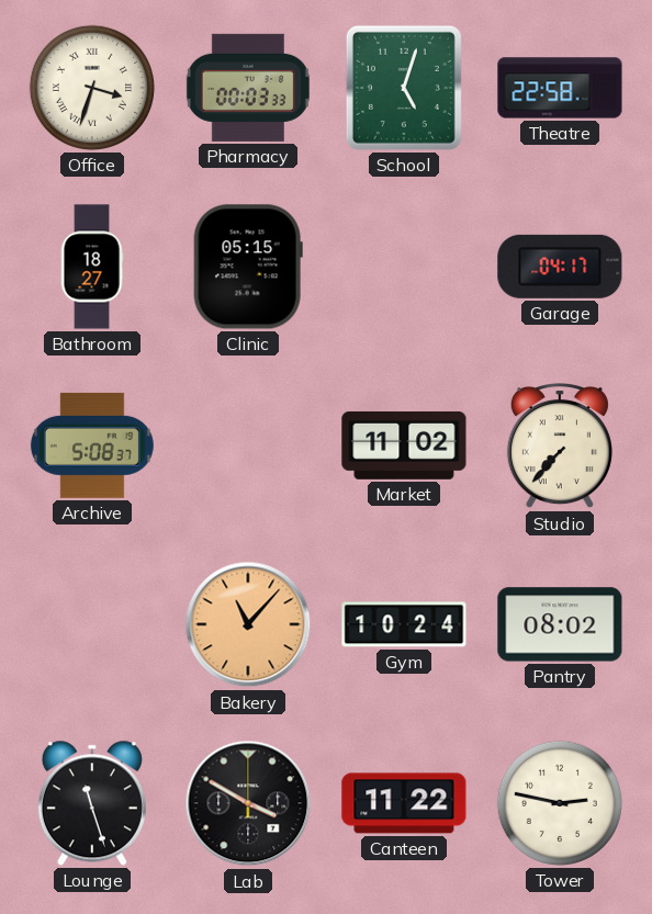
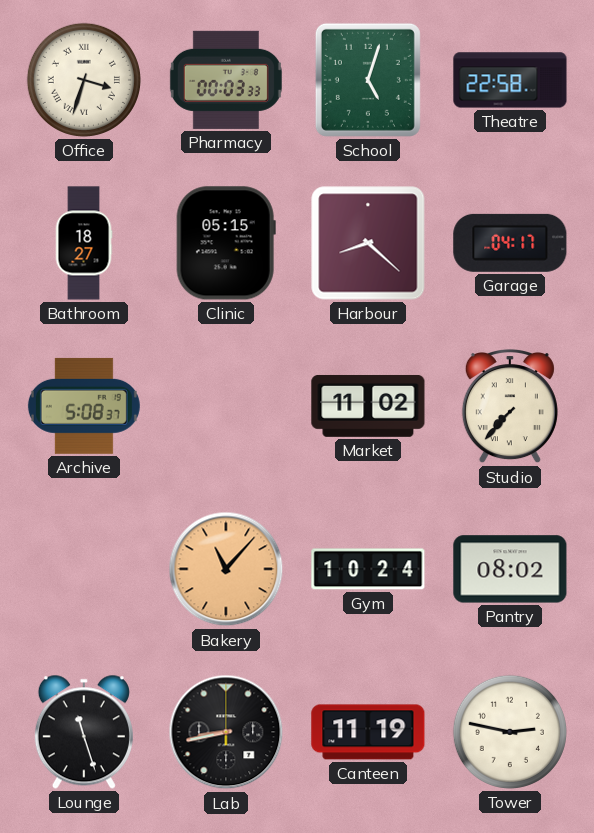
Harbour: none -> 8:22 (368, 243)
Lab: 3:50 -> 8:43 (226, 732)
Canteen: 11:22 -> 11:19 (368, 732)
